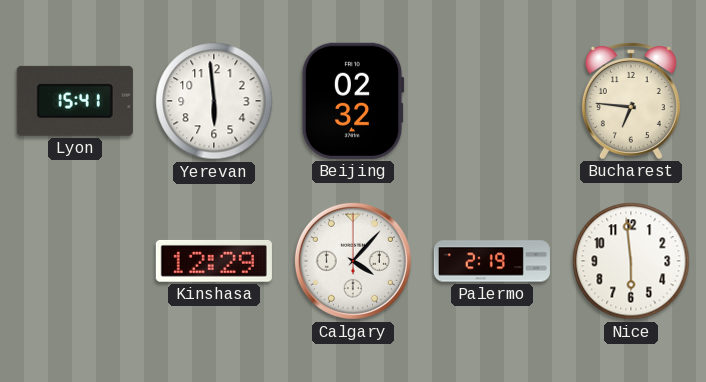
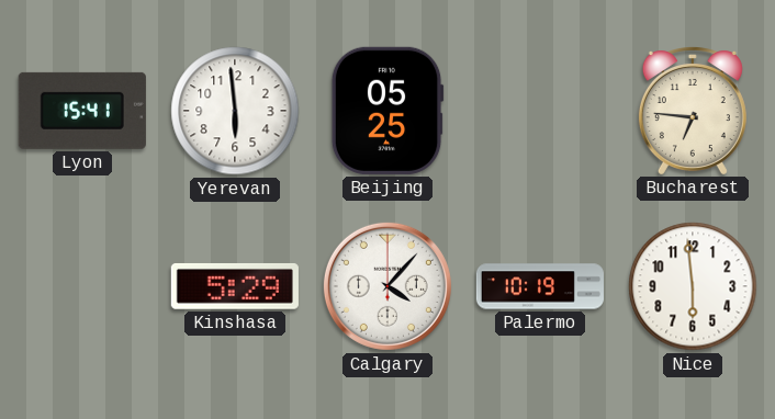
Beijing: 02:32 -> 05:25 (387, 111)
Kinshasa: 12:29 -> 5:29 (235, 286)
Palermo: 2:19 -> 10:19 (540, 286)
